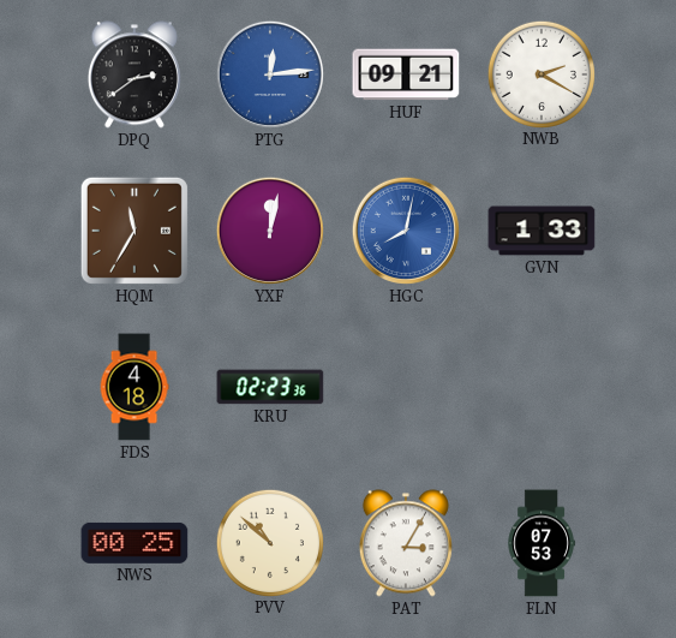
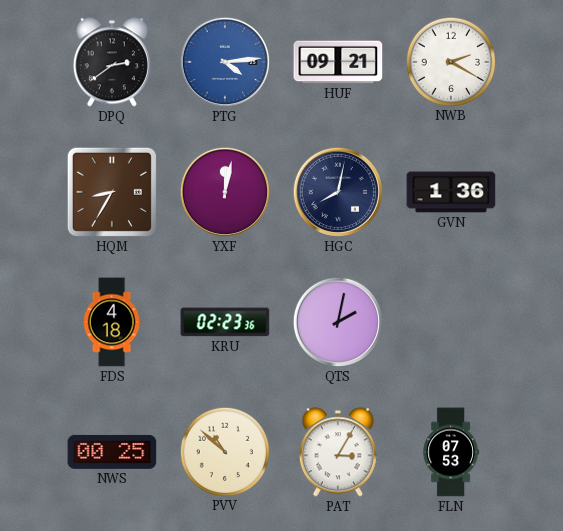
PTG: 12:14 -> 4:14 (225, 62)
HQM: 11:35 -> 8:35 (112, 192)
HGC dial: blue -> navy (338, 192)
GVN: 1:33 -> 1:36 (451, 192)
QTS: none -> 2:02 (338, 322)
